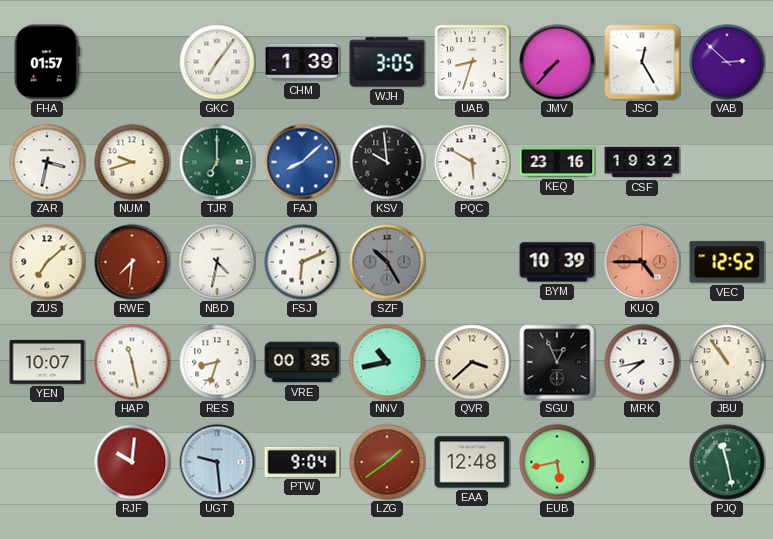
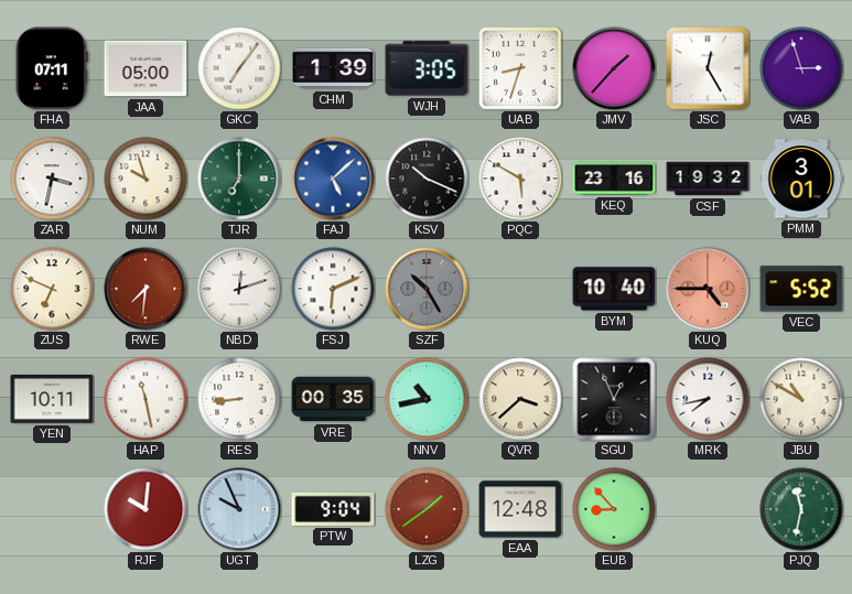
FHA: 01:57 -> 07:11 (52, 68)
JAA: none -> 05:00 (145, 68)
JMV: 7:37 -> 1:37 (614, 68)
VAB: 2:52 -> 2:57 (801, 68)
NUM: 9:42 -> 9:57 (145, 179)
FAJ: 8:08 -> 5:08 (333, 179)
KSV: 9:59 -> 10:19 (427, 179)
PMM: none -> 3:01 (801, 179)
ZUS: 7:08 -> 6:49 (52, 289)
NBD: 4:32 -> 12:12 (239, 289)
BYM: 10:39 -> 10:40 (614, 289)
VEC: 12:52 -> 5:52 (801, 289)
YEN: 10:07 -> 10:11 (52, 399)
RES: 8:33 -> 8:44 (239, 399)
JBU: 10:54 -> 10:50 (801, 399)
UGT: 9:29 -> 9:56 (239, 509)
EUB: 5:43 -> 8:53 (614, 509)
PJQ: 11:28 -> 11:32 (801, 509)
